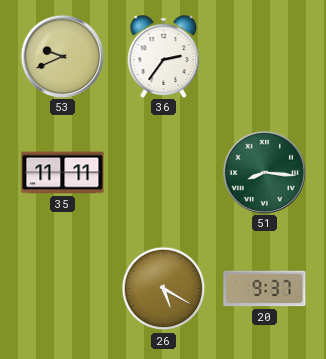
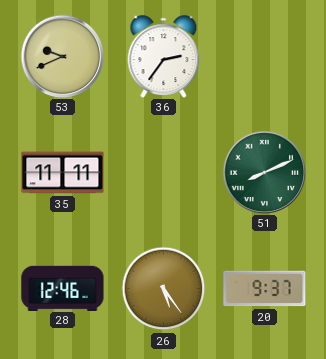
51: 8:16 -> 8:11 (264, 172)
28: none -> 12:46 (63, 288)
26: 5:20 -> 5:24 (164, 289)
